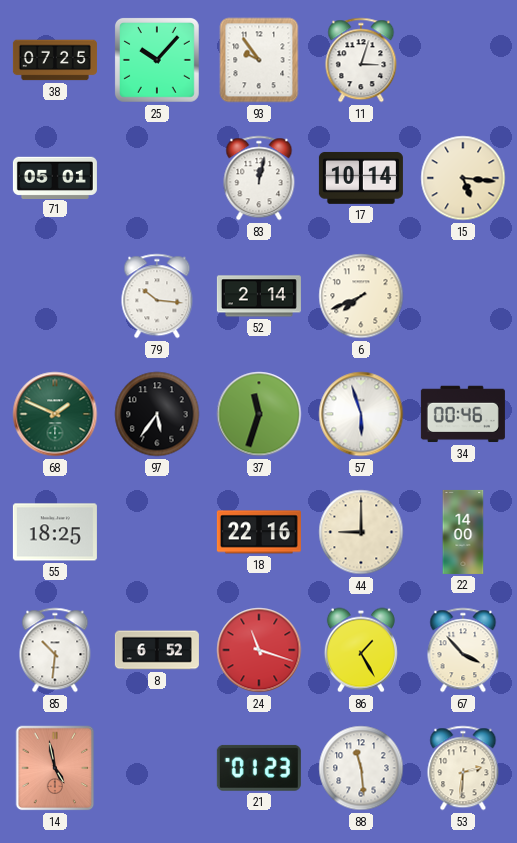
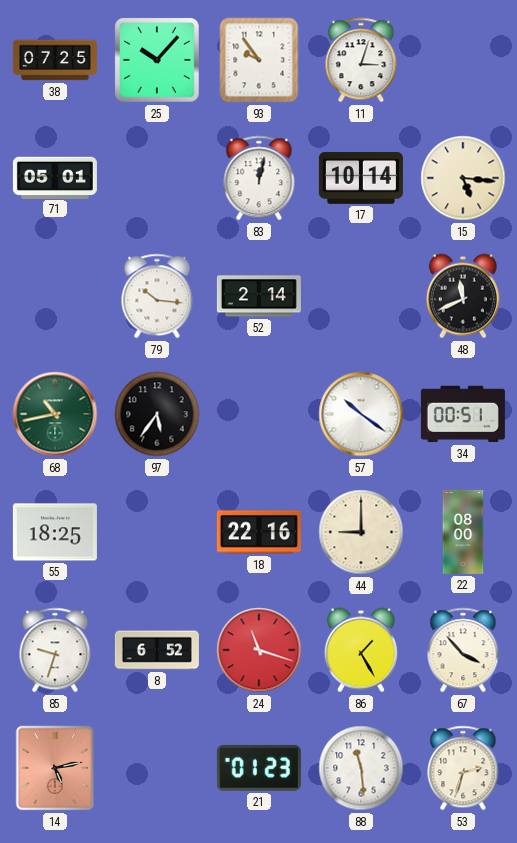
6: 7:41 -> none (361, 296)
48: none -> 11:41 (463, 296)
68: 1:49 -> 10:43 (55, 414)
37: 11:33 -> none (259, 414)
57: 5:57 -> 10:21 (361, 414)
34: 00:46 -> 00:51 (463, 414)
22: 14:00 -> 08:00 (463, 532)
85: 10:31 -> 9:33 (55, 650)
14: 4:58 -> 5:13 (55, 768)
53: 2:31 -> 2:33 (463, 768)
